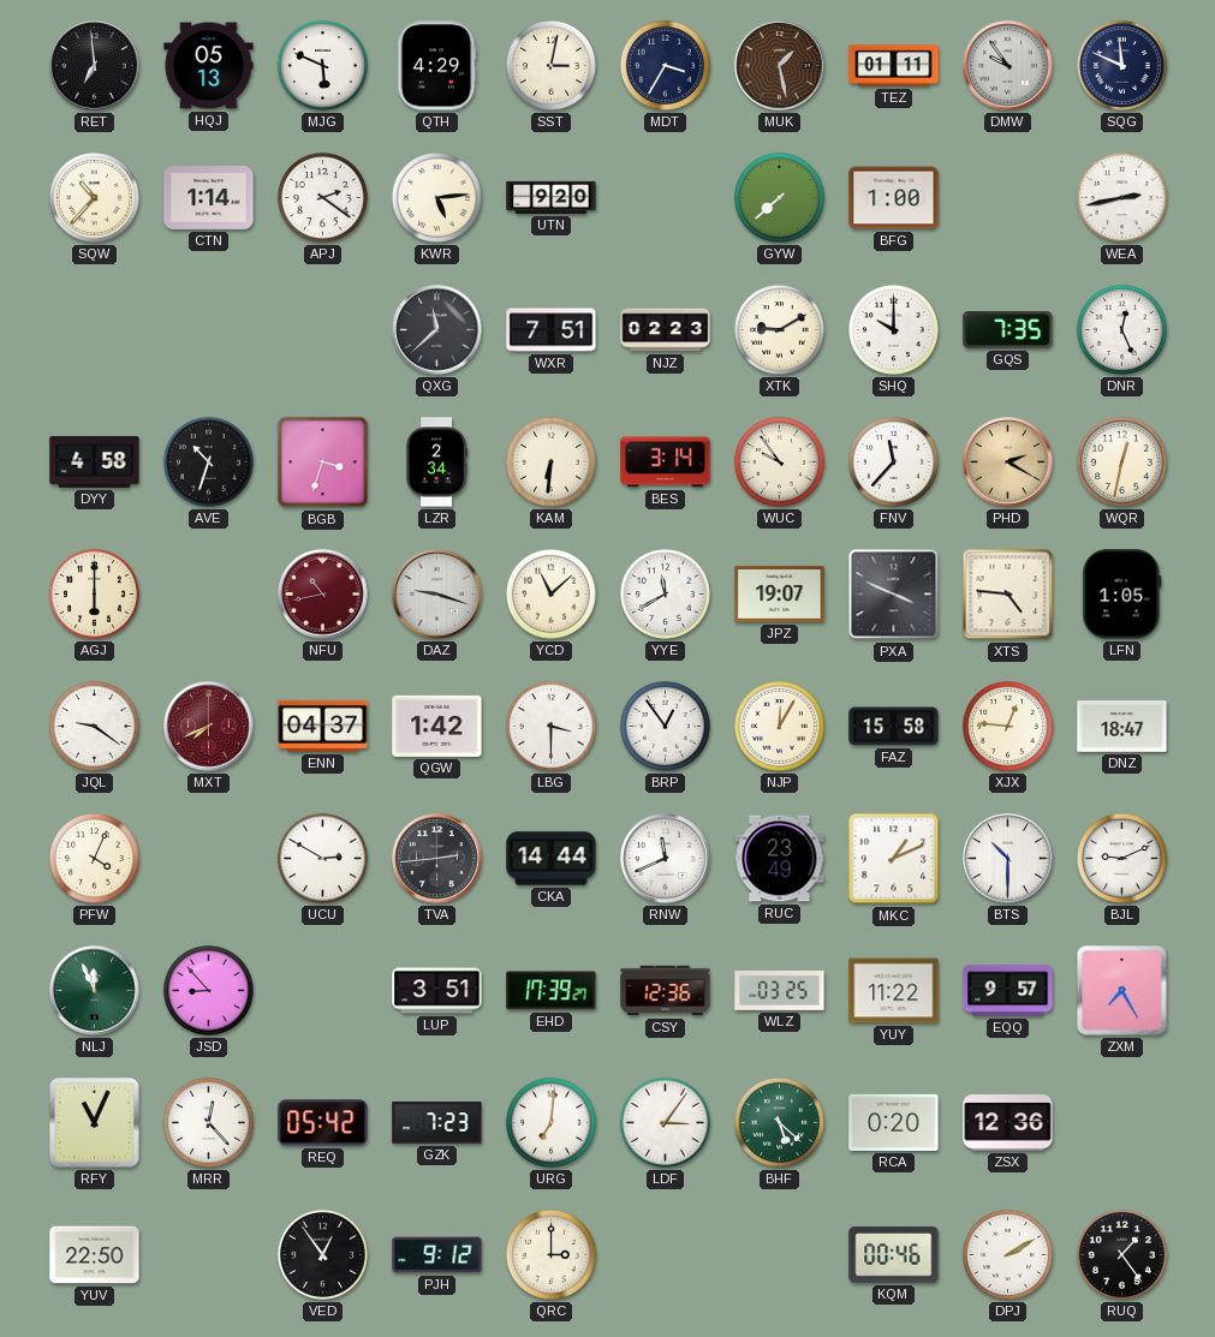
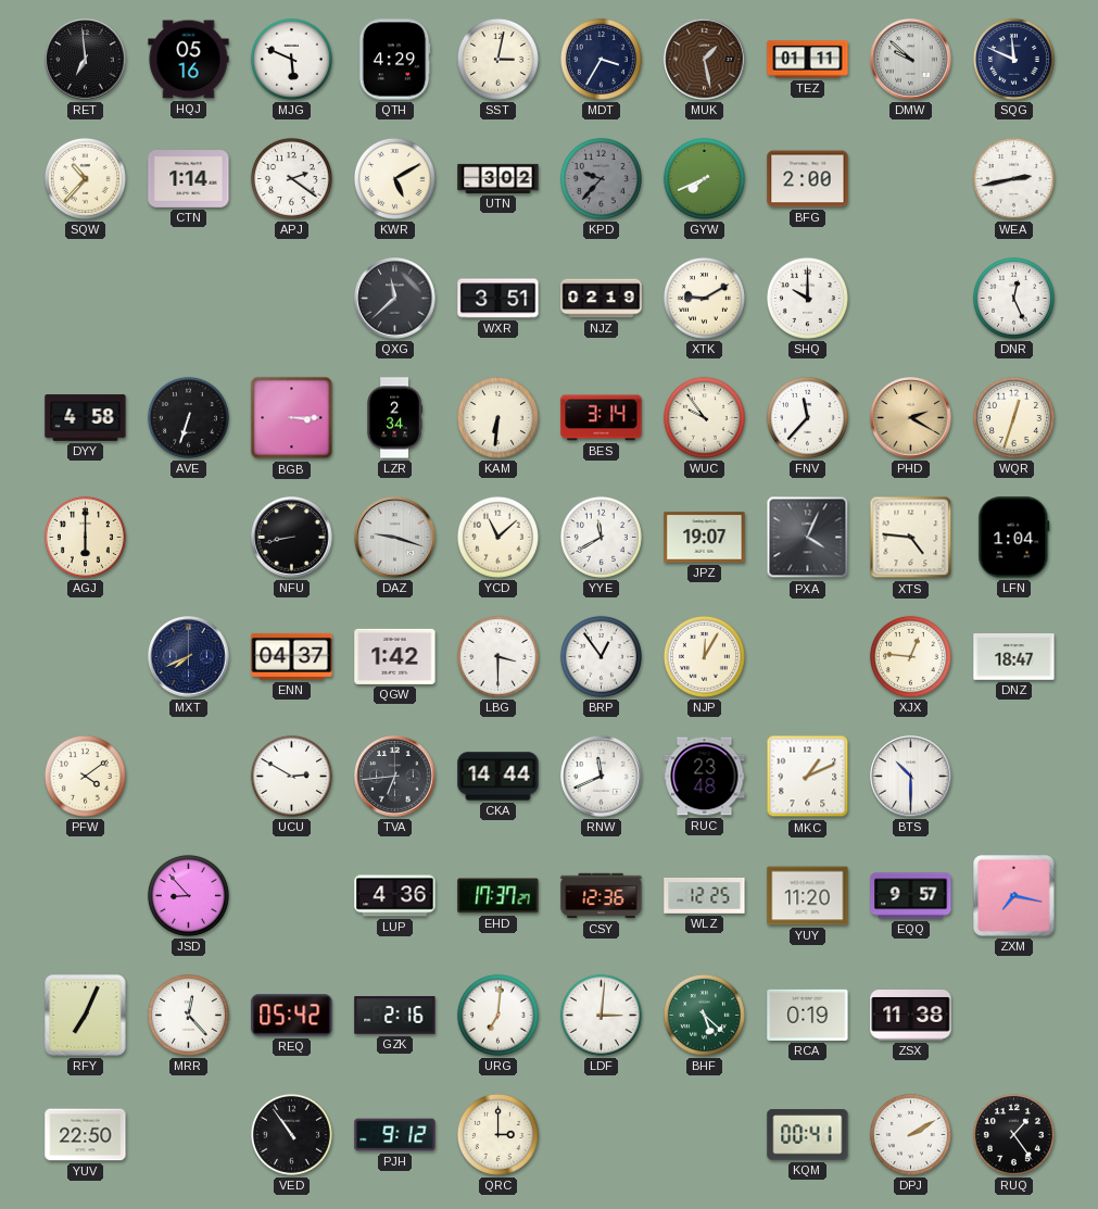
HQJ: 05:13 -> 05:16 (189, 60)
DMW: 9:54 -> 9:52 (911, 60)
KWR: 5:14 -> 5:10 (394, 178)
UTN: 9:20 -> 3:02 (498, 178)
KPD: none -> 9:37 (601, 178)
GYW: 7:38 -> 7:41 (704, 178)
BFG: 1:00 -> 2:00 (808, 179)
WXR: 7:51 -> 3:51 (498, 299)
NJZ: 02:23 -> 02:19 (602, 299)
GQS: 7:35 -> none (1008, 330)
AVE: 10:33 -> 6:33 (188, 417)
BGB: 3:33 -> 3:15 (292, 418)
WQR: 12:32 -> 12:33 (1013, 417)
NFU: 10:43 -> 8:43 (292, 538)
NFU dial: burgundy -> black (292, 538)
PXA: 3:49 -> 4:04 (808, 538)
LFN: 1:05 -> 1:04 (1014, 538)
JQL: 9:21 -> none (94, 726)
MXT dial: burgundy -> navy (189, 657)
FAZ: 15:58 -> none (894, 727)
PFW: 4:04 -> 4:09 (85, 776)
TVA: 2:44 -> 6:44 (395, 777)
RUC: 23:49 -> 23:48 (705, 777)
BJL: 9:11 -> none (1121, 858)
NLJ: 11:56 -> none (95, 991)
LUP: 3:51 -> 4:36 (395, 896)
EHD: 17:39 -> 17:37 (498, 896)
WLZ: 03:25 -> 12:25 (705, 896)
YUY: 11:22 -> 11:20 (808, 896)
ZXM: 7:25 -> 7:17 (1014, 896)
RFY: 11:04 -> 7:04 (86, 1016)
GZK: 7:23 -> 2:16 (395, 1016)
LDF: 3:06 -> 3:01 (601, 1015)
RCA: 0:20 -> 0:19 (808, 1015)
ZSX: 12:36 -> 11:38 (911, 1016)
VED: 12:54 -> 10:54 (291, 1134)
KQM: 00:46 -> 00:41 (808, 1135)
